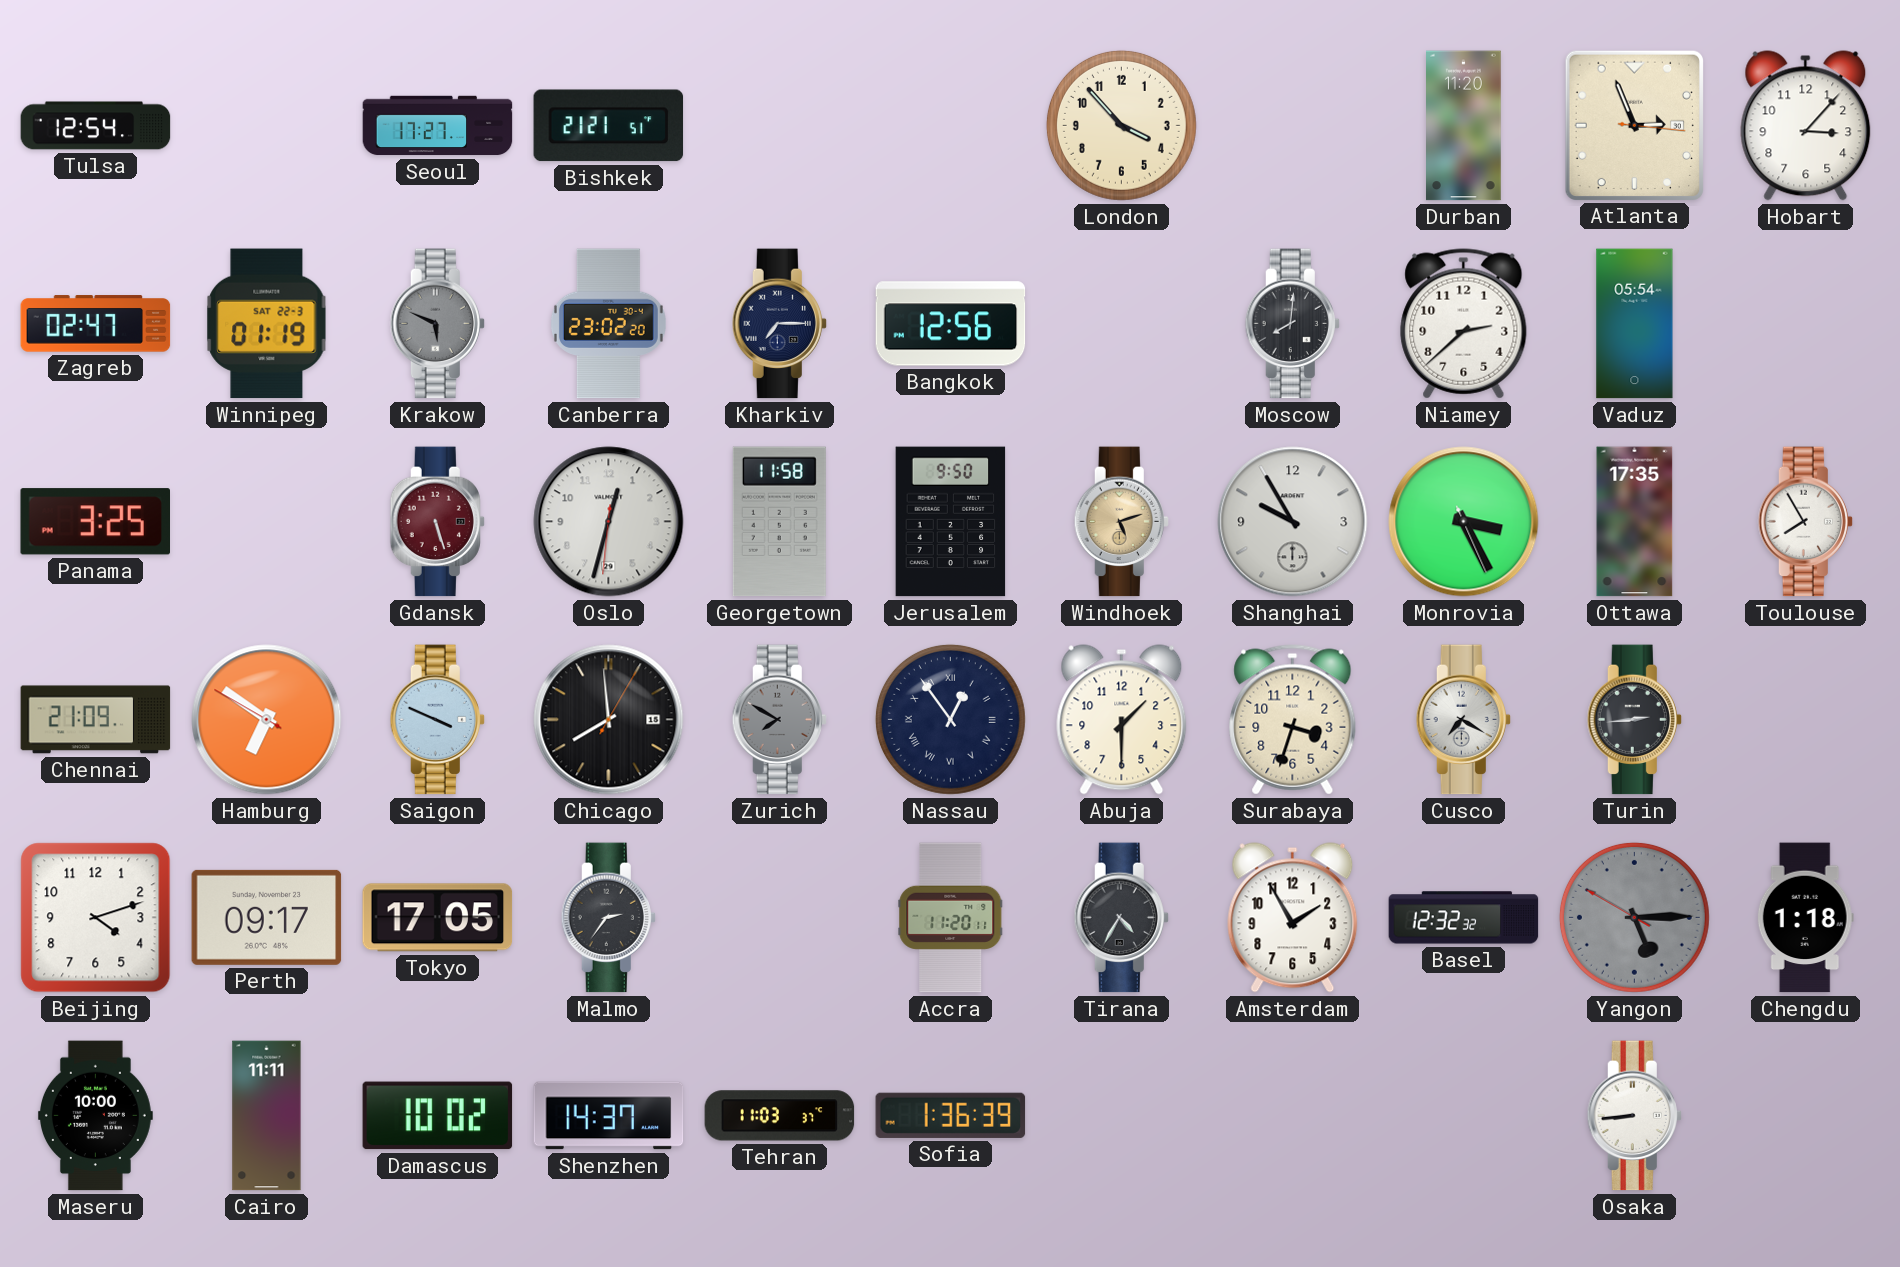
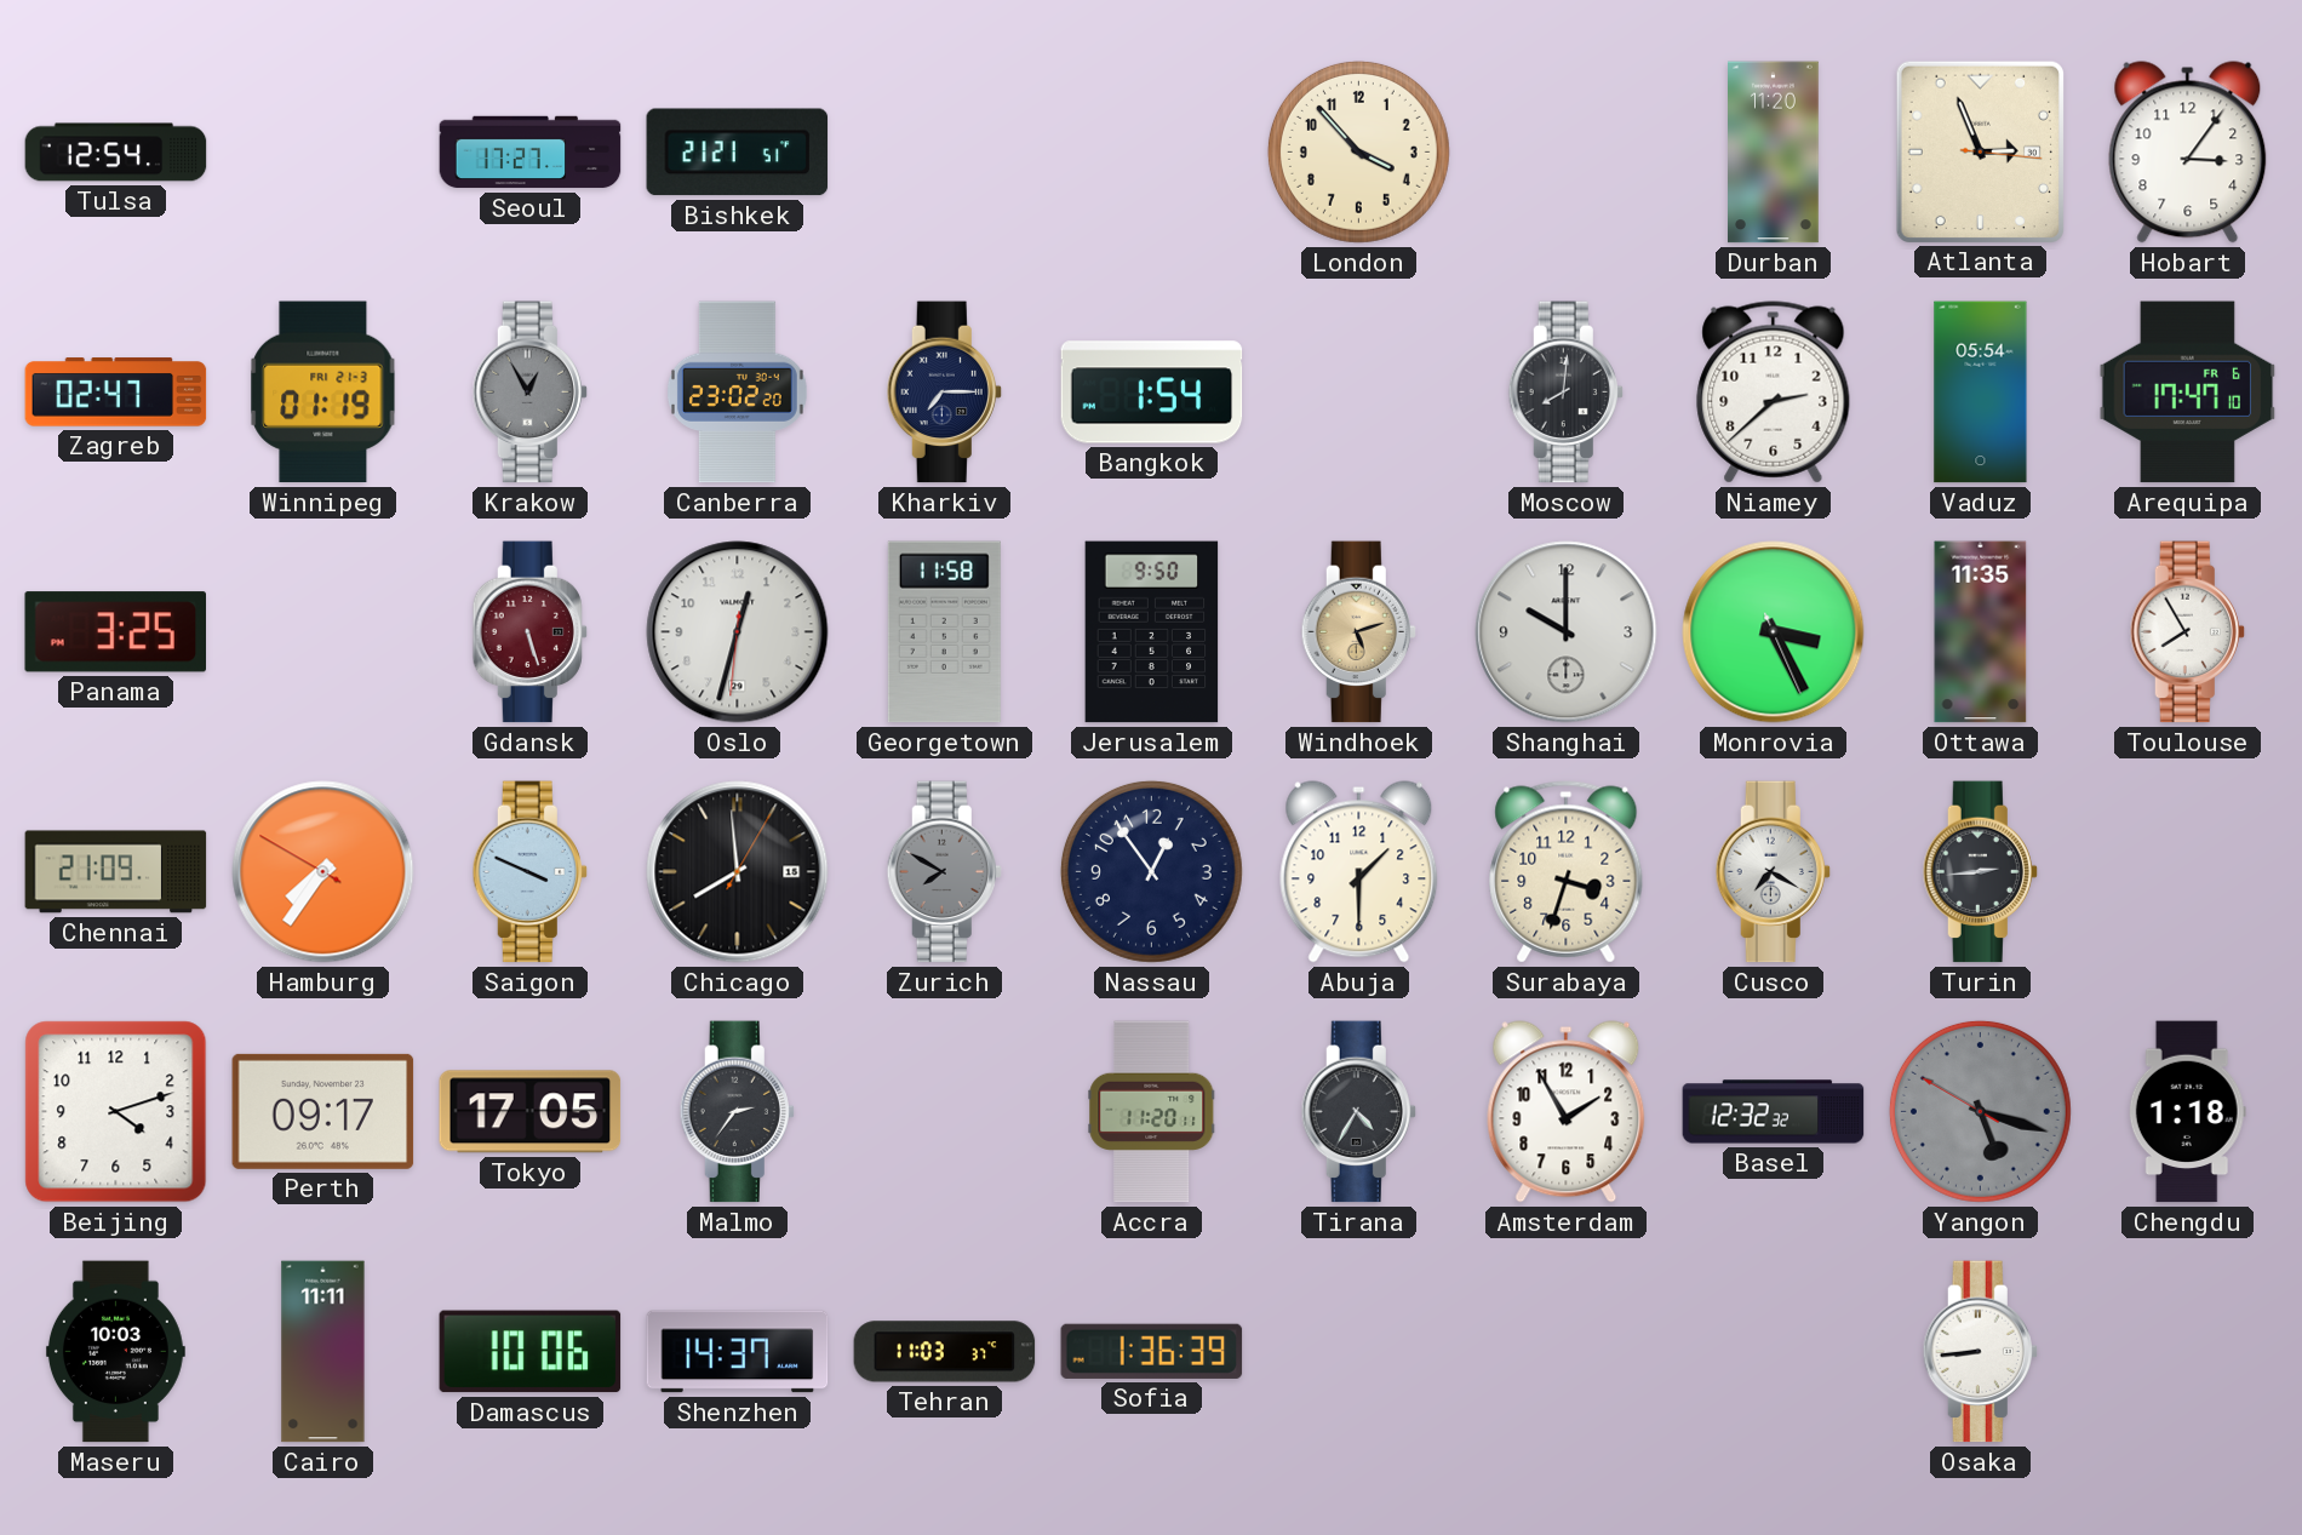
Hobart: 3:07 -> 3:06 (2188, 153)
Winnipeg date: SAT 22-3 -> FRI 21-3 (323, 393)
Krakow: 5:49 -> 12:55 (529, 393)
Bangkok: 12:56 -> 1:54 (1152, 393)
Arequipa: none -> 17:47 (2188, 393)
Shanghai: 9:55 -> 10:00 (1567, 632)
Ottawa: 17:35 -> 11:35 (1981, 632)
Hamburg: 6:50 -> 7:35 (323, 872)
Nassau numerals: Roman -> Arabic (1151, 871)
Yangon: 5:14 -> 5:17 (1980, 1111)
Maseru: 10:00 -> 10:03 (115, 1352)
Damascus: 10:02 -> 10:06 (531, 1352)
